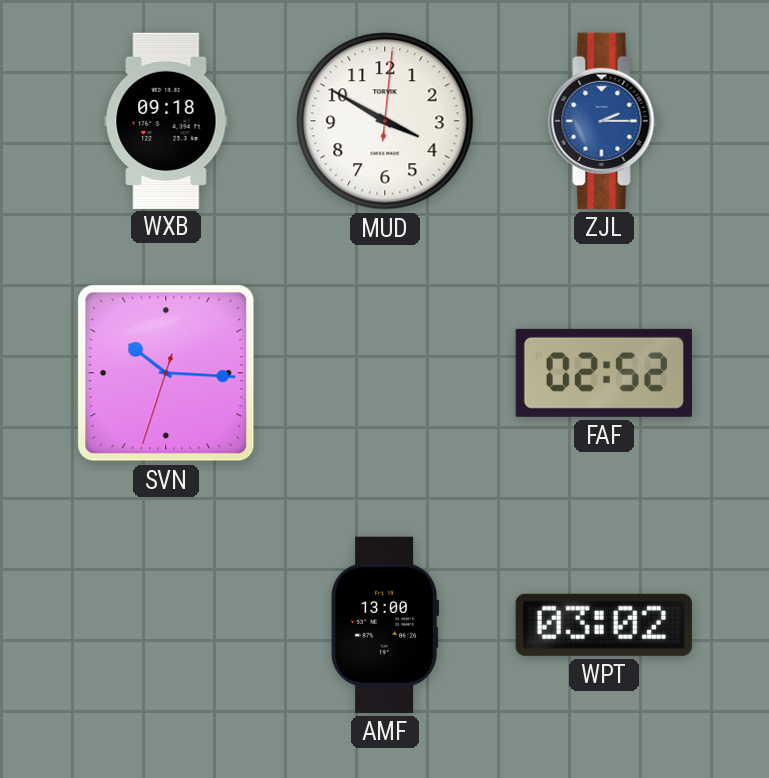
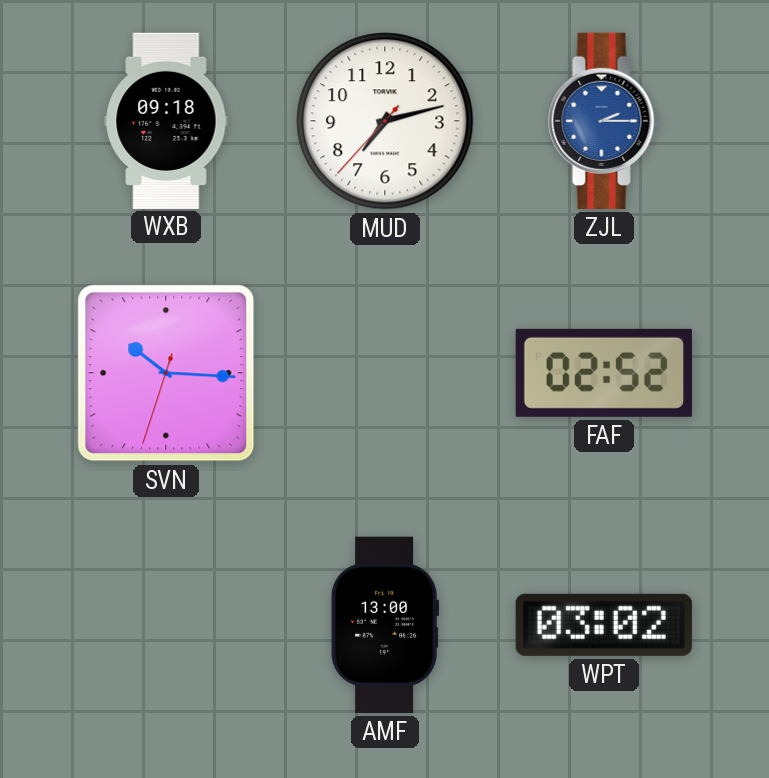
MUD: 3:50 -> 7:12 (385, 121)
